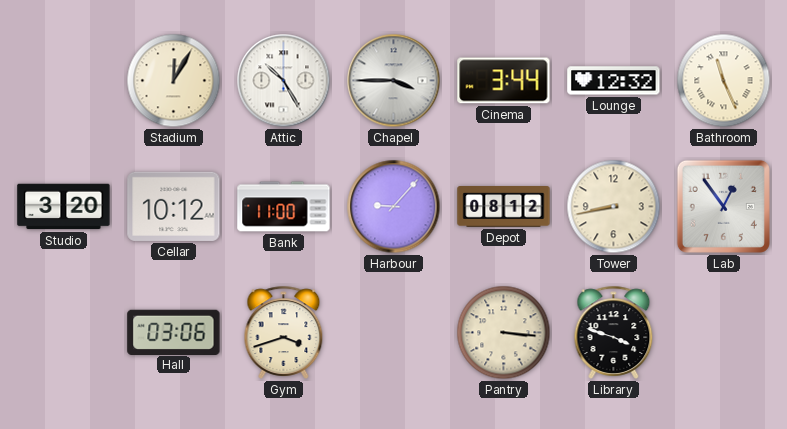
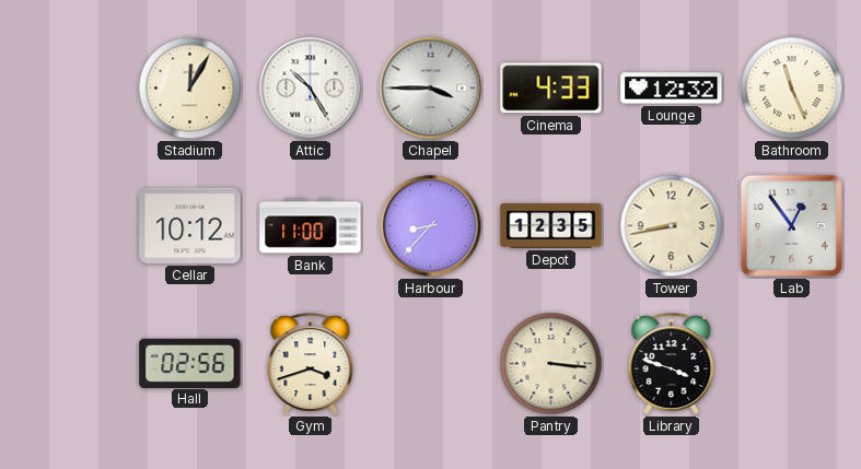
Cinema: 3:44 -> 4:33 (551, 89)
Studio: 3:20 -> none (64, 207)
Harbour: 9:07 -> 8:37 (431, 226)
Depot: 08:12 -> 12:35 (551, 226)
Hall: 03:06 -> 02:56 (190, 363)
